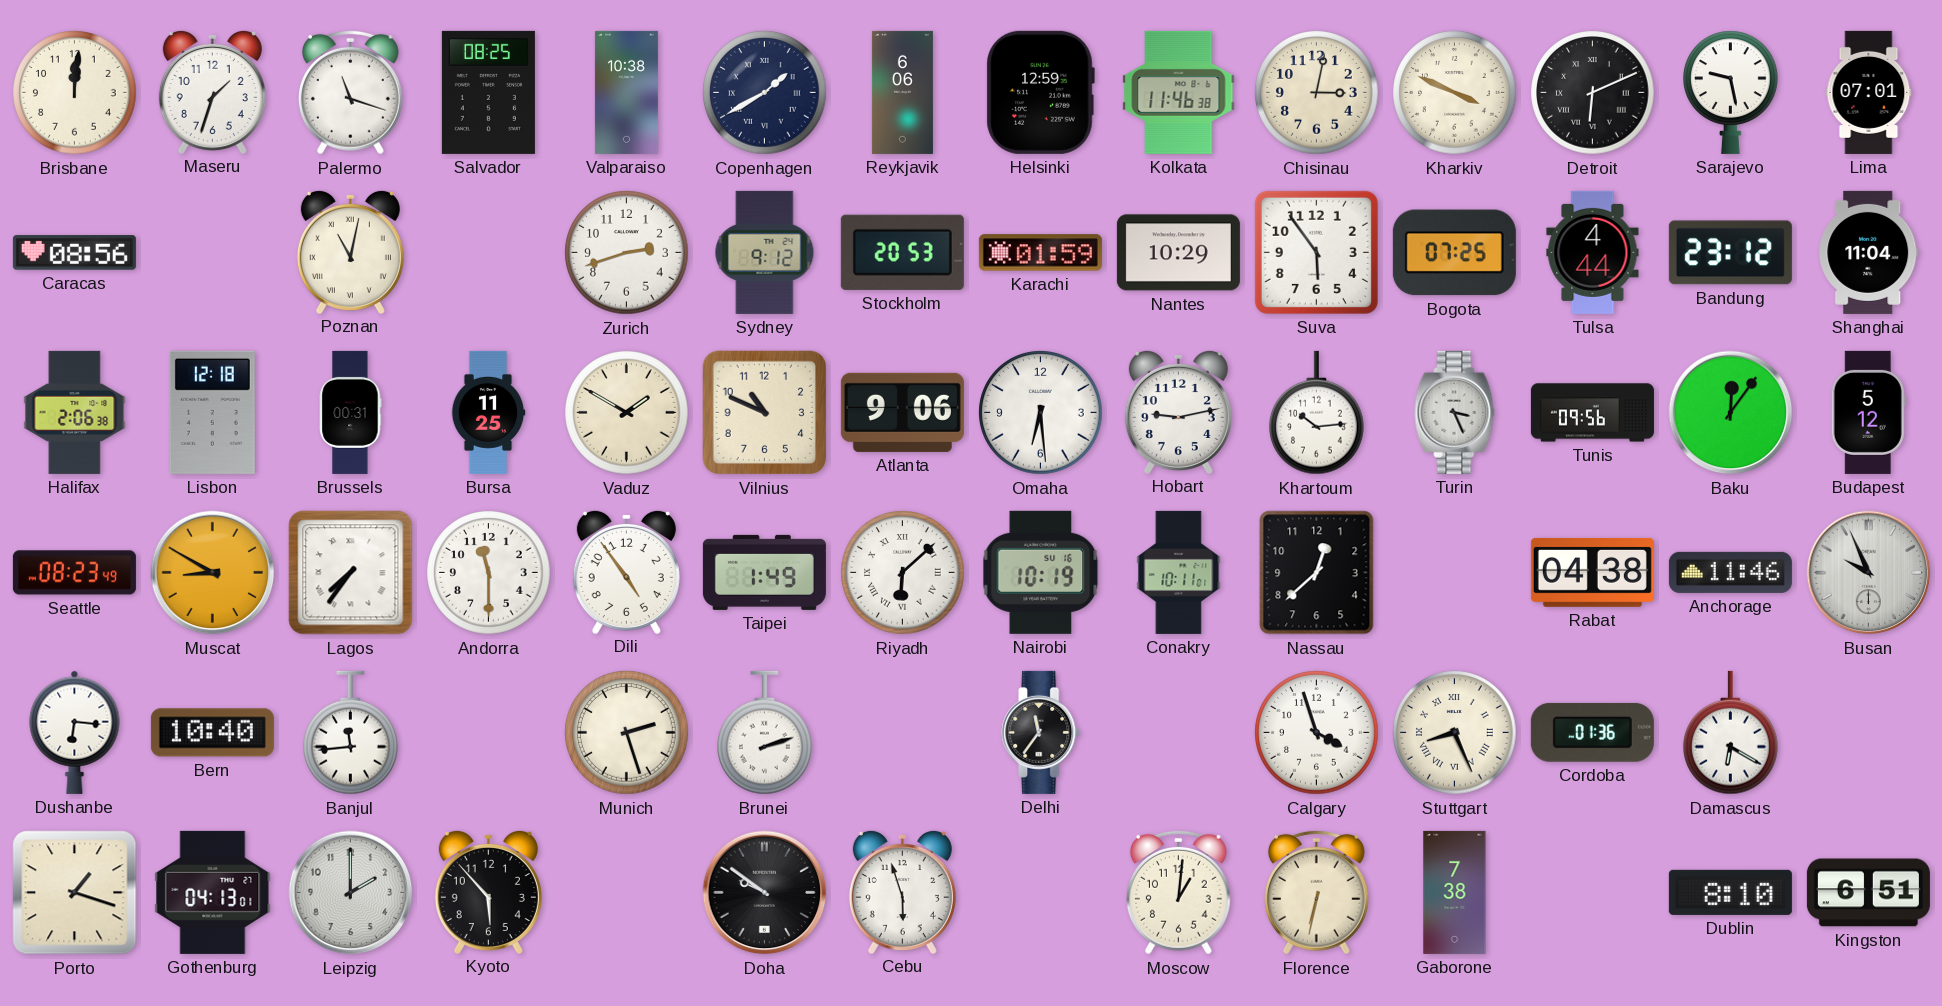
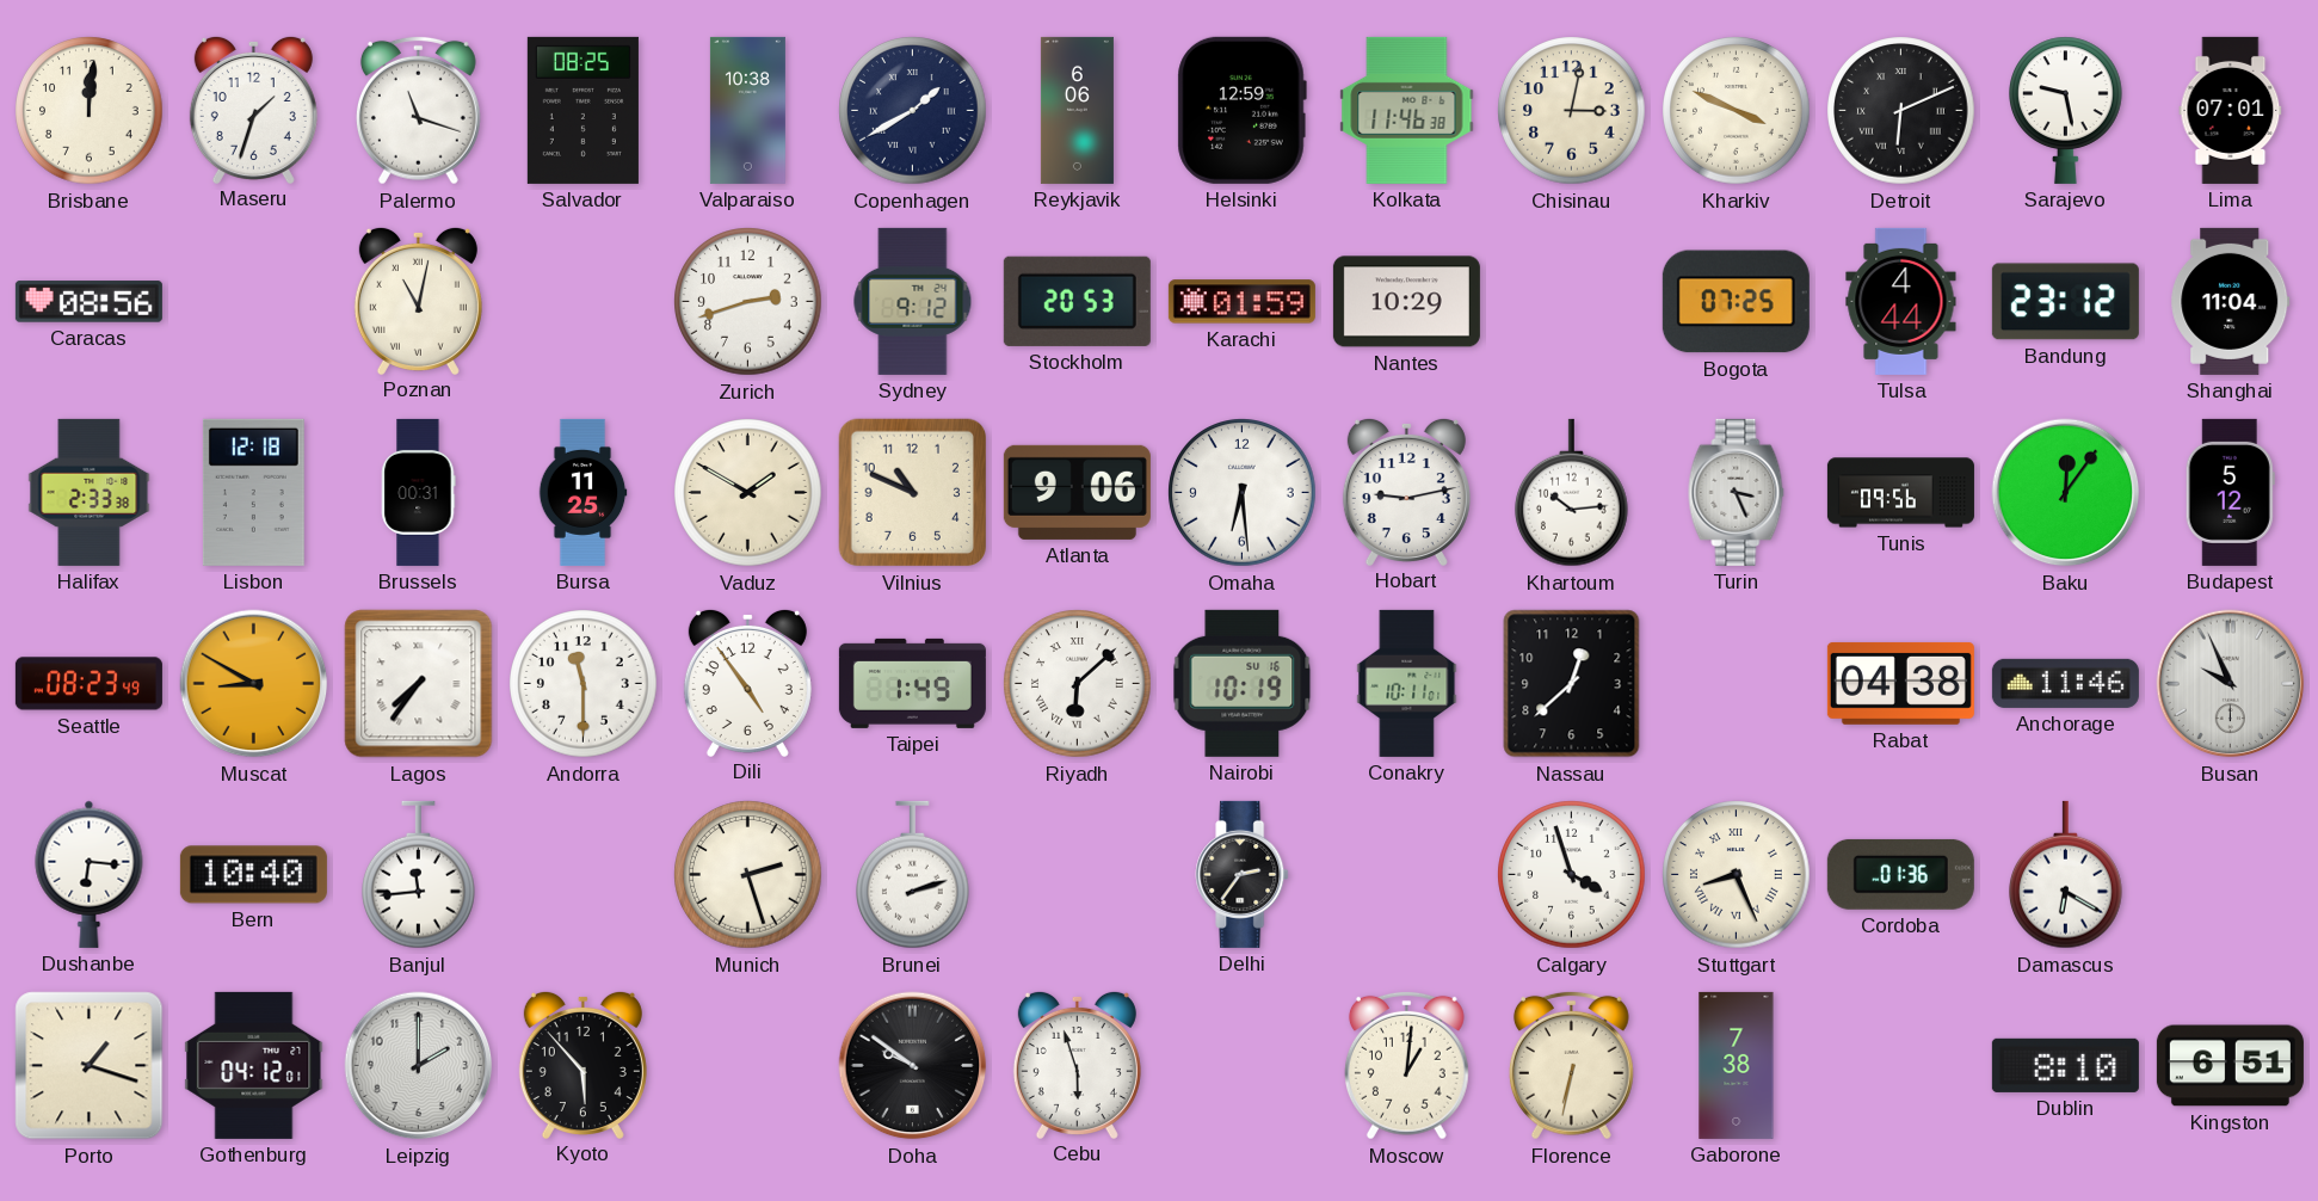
Suva: 5:54 -> none (1316, 252)
Halifax: 2:06 -> 2:33 (90, 492)
Delhi: 11:36 -> 2:36 (1243, 874)
Gothenburg: 04:13 -> 04:12 (254, 1065)
